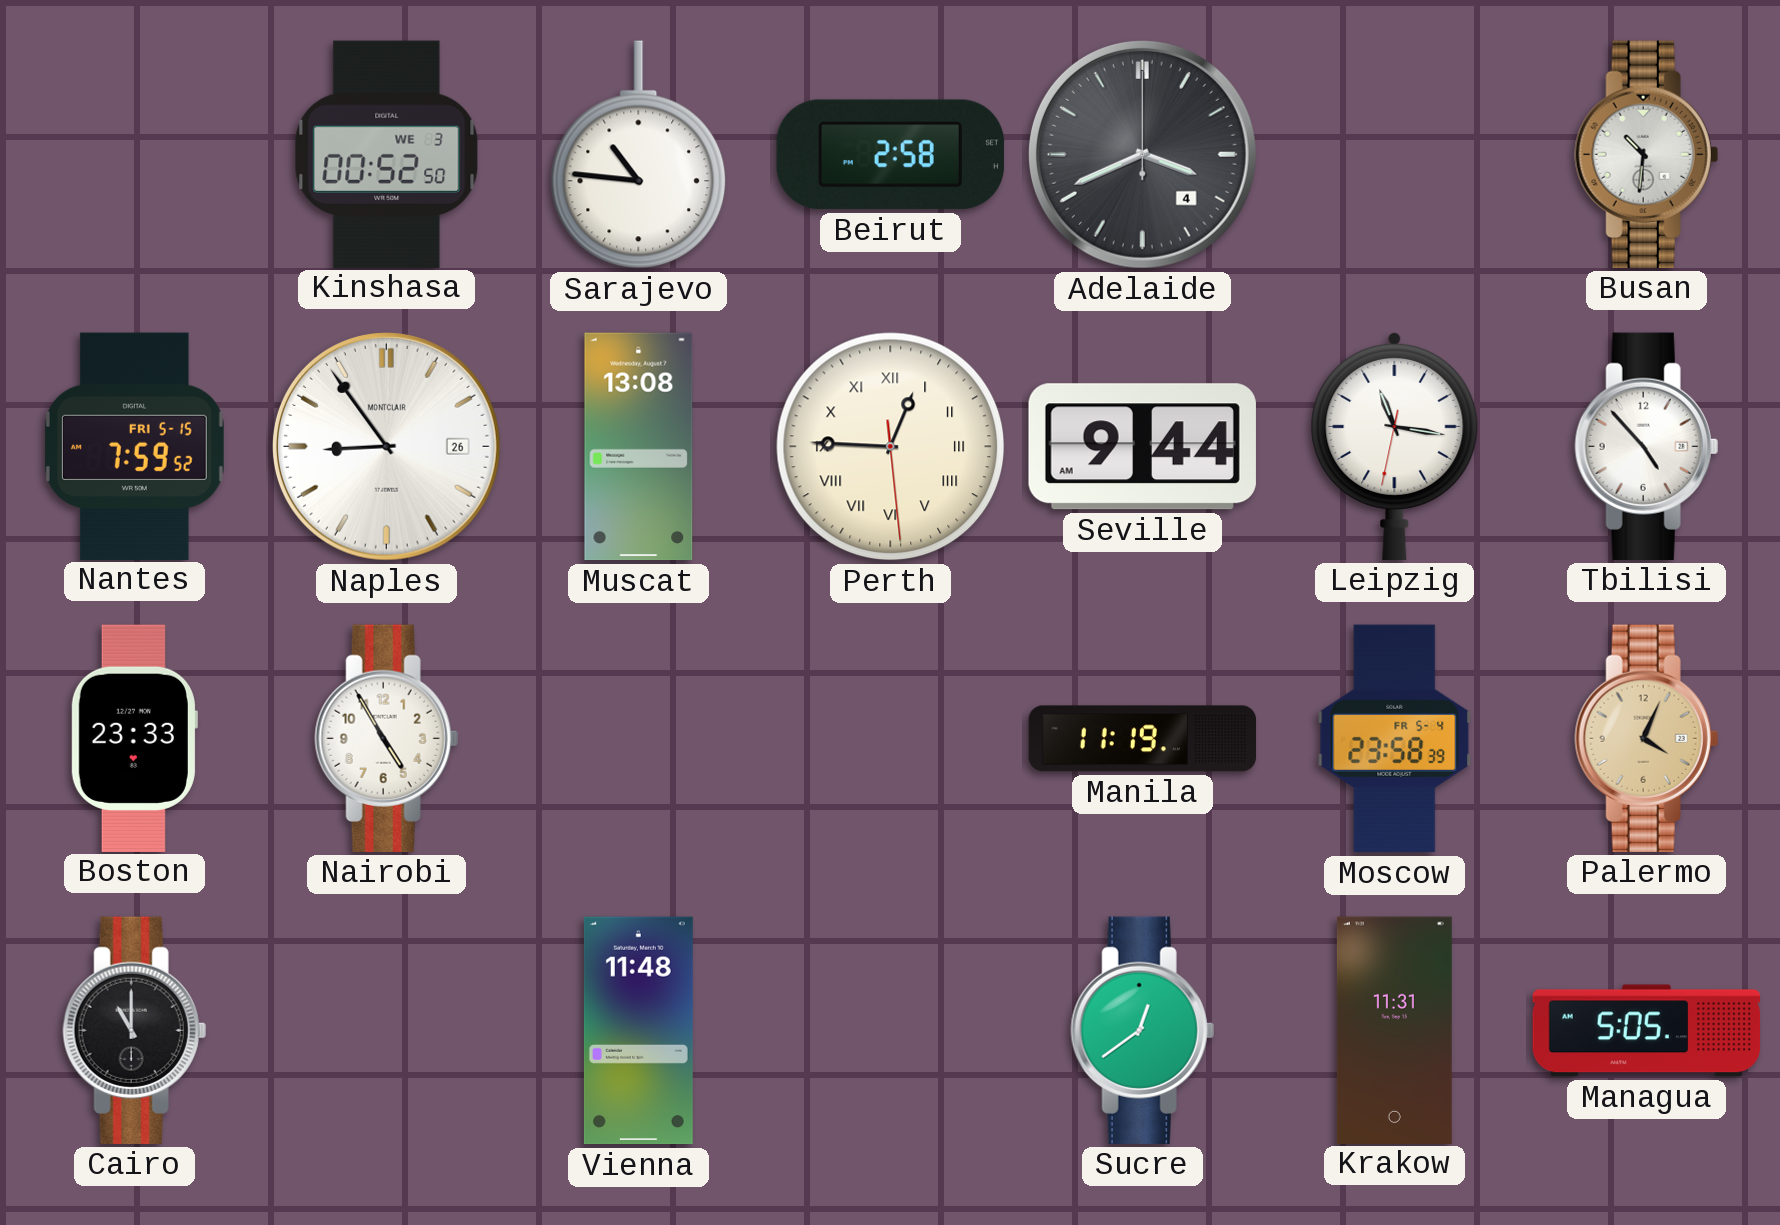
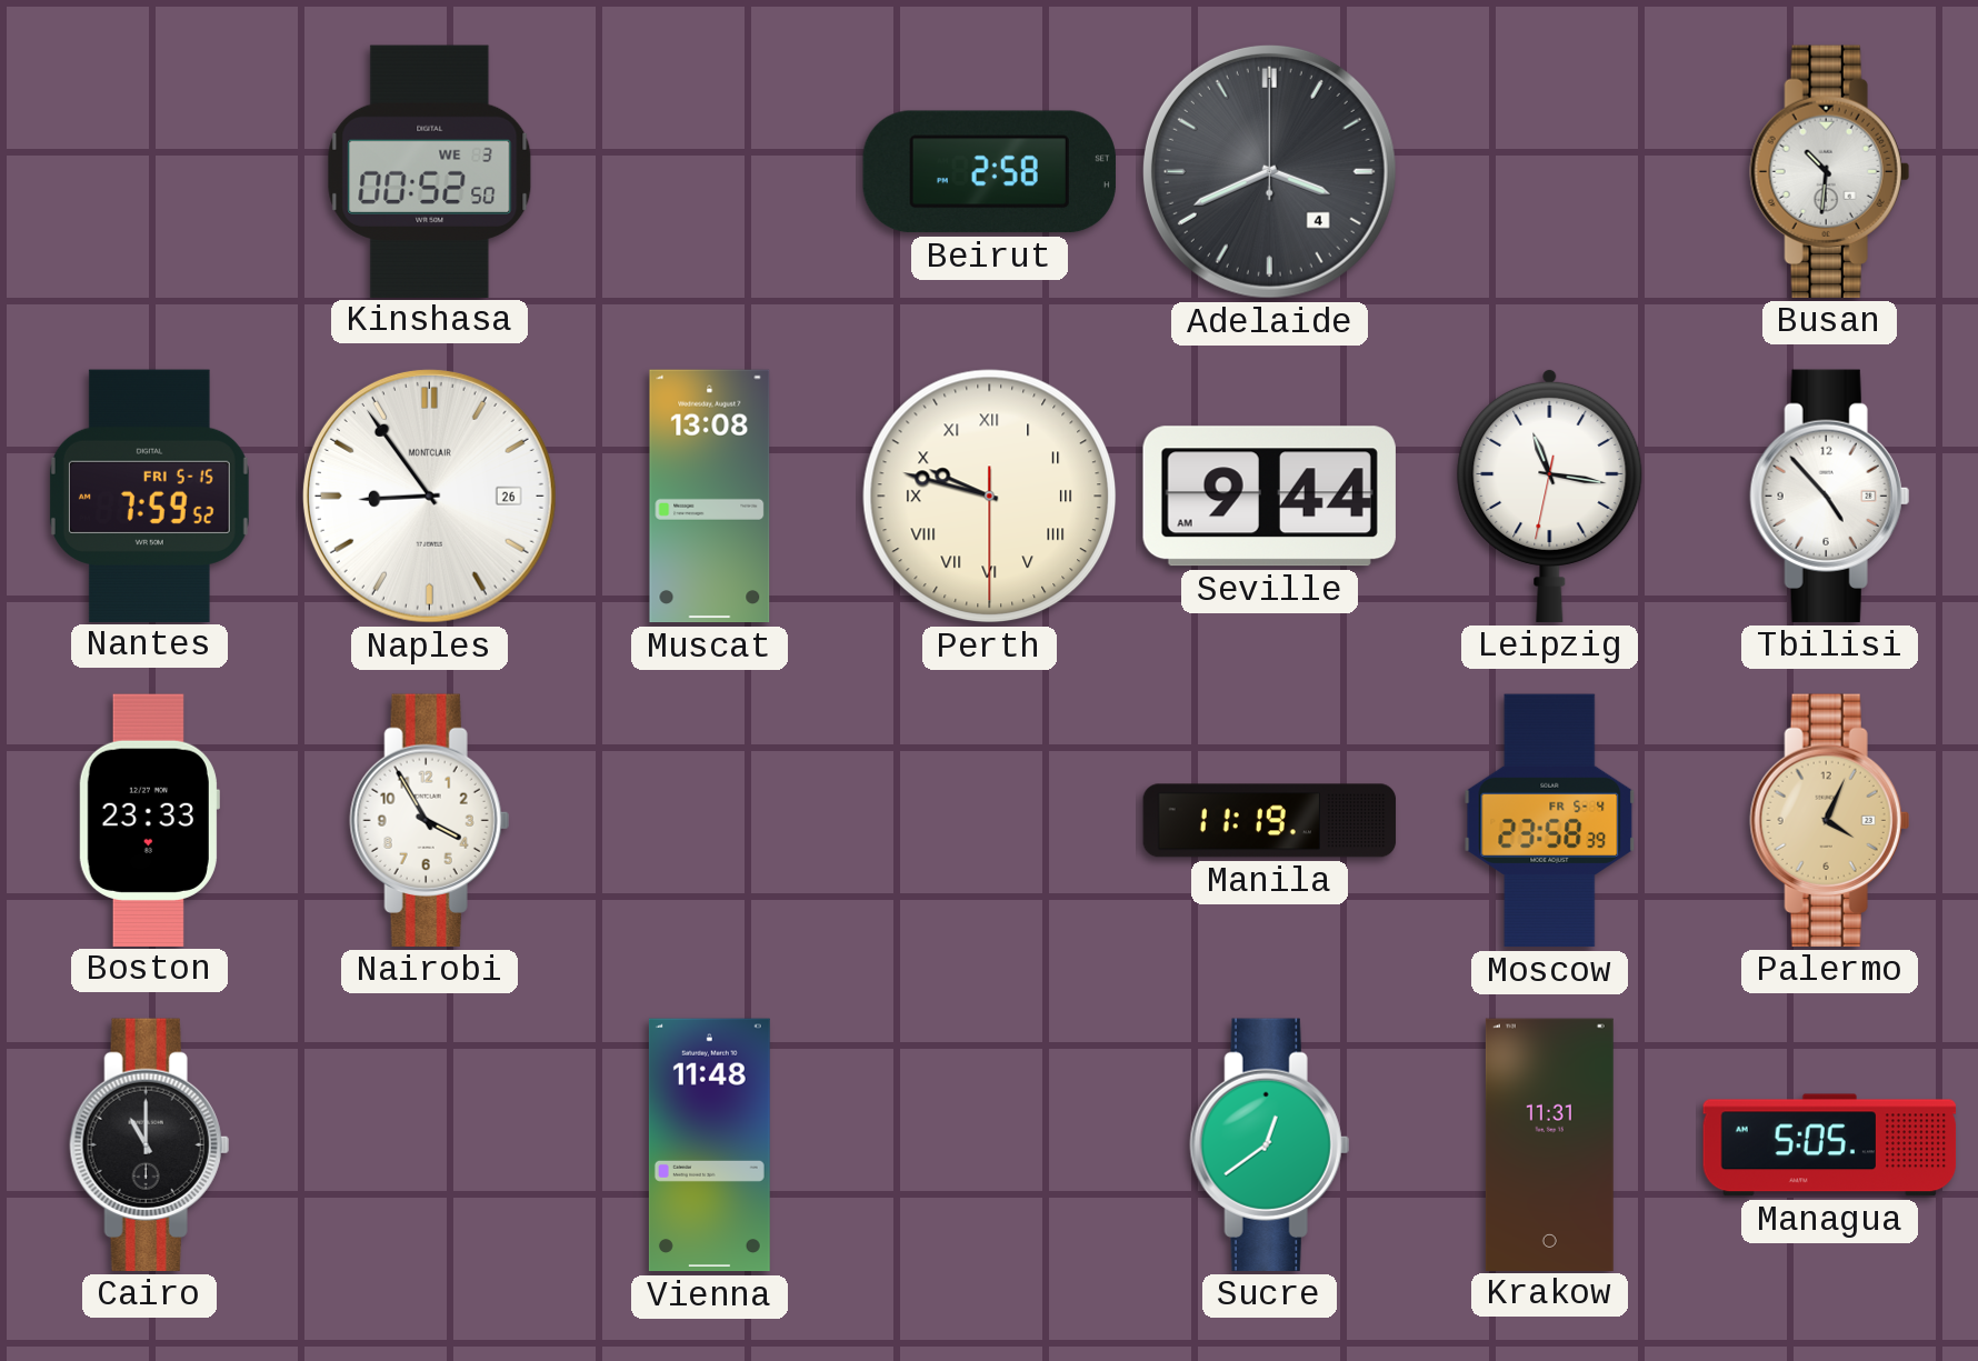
Sarajevo: 10:46 -> none (639, 155)
Perth: 12:45 -> 9:47 (990, 497)
Nairobi: 4:55 -> 3:55 (429, 820)
